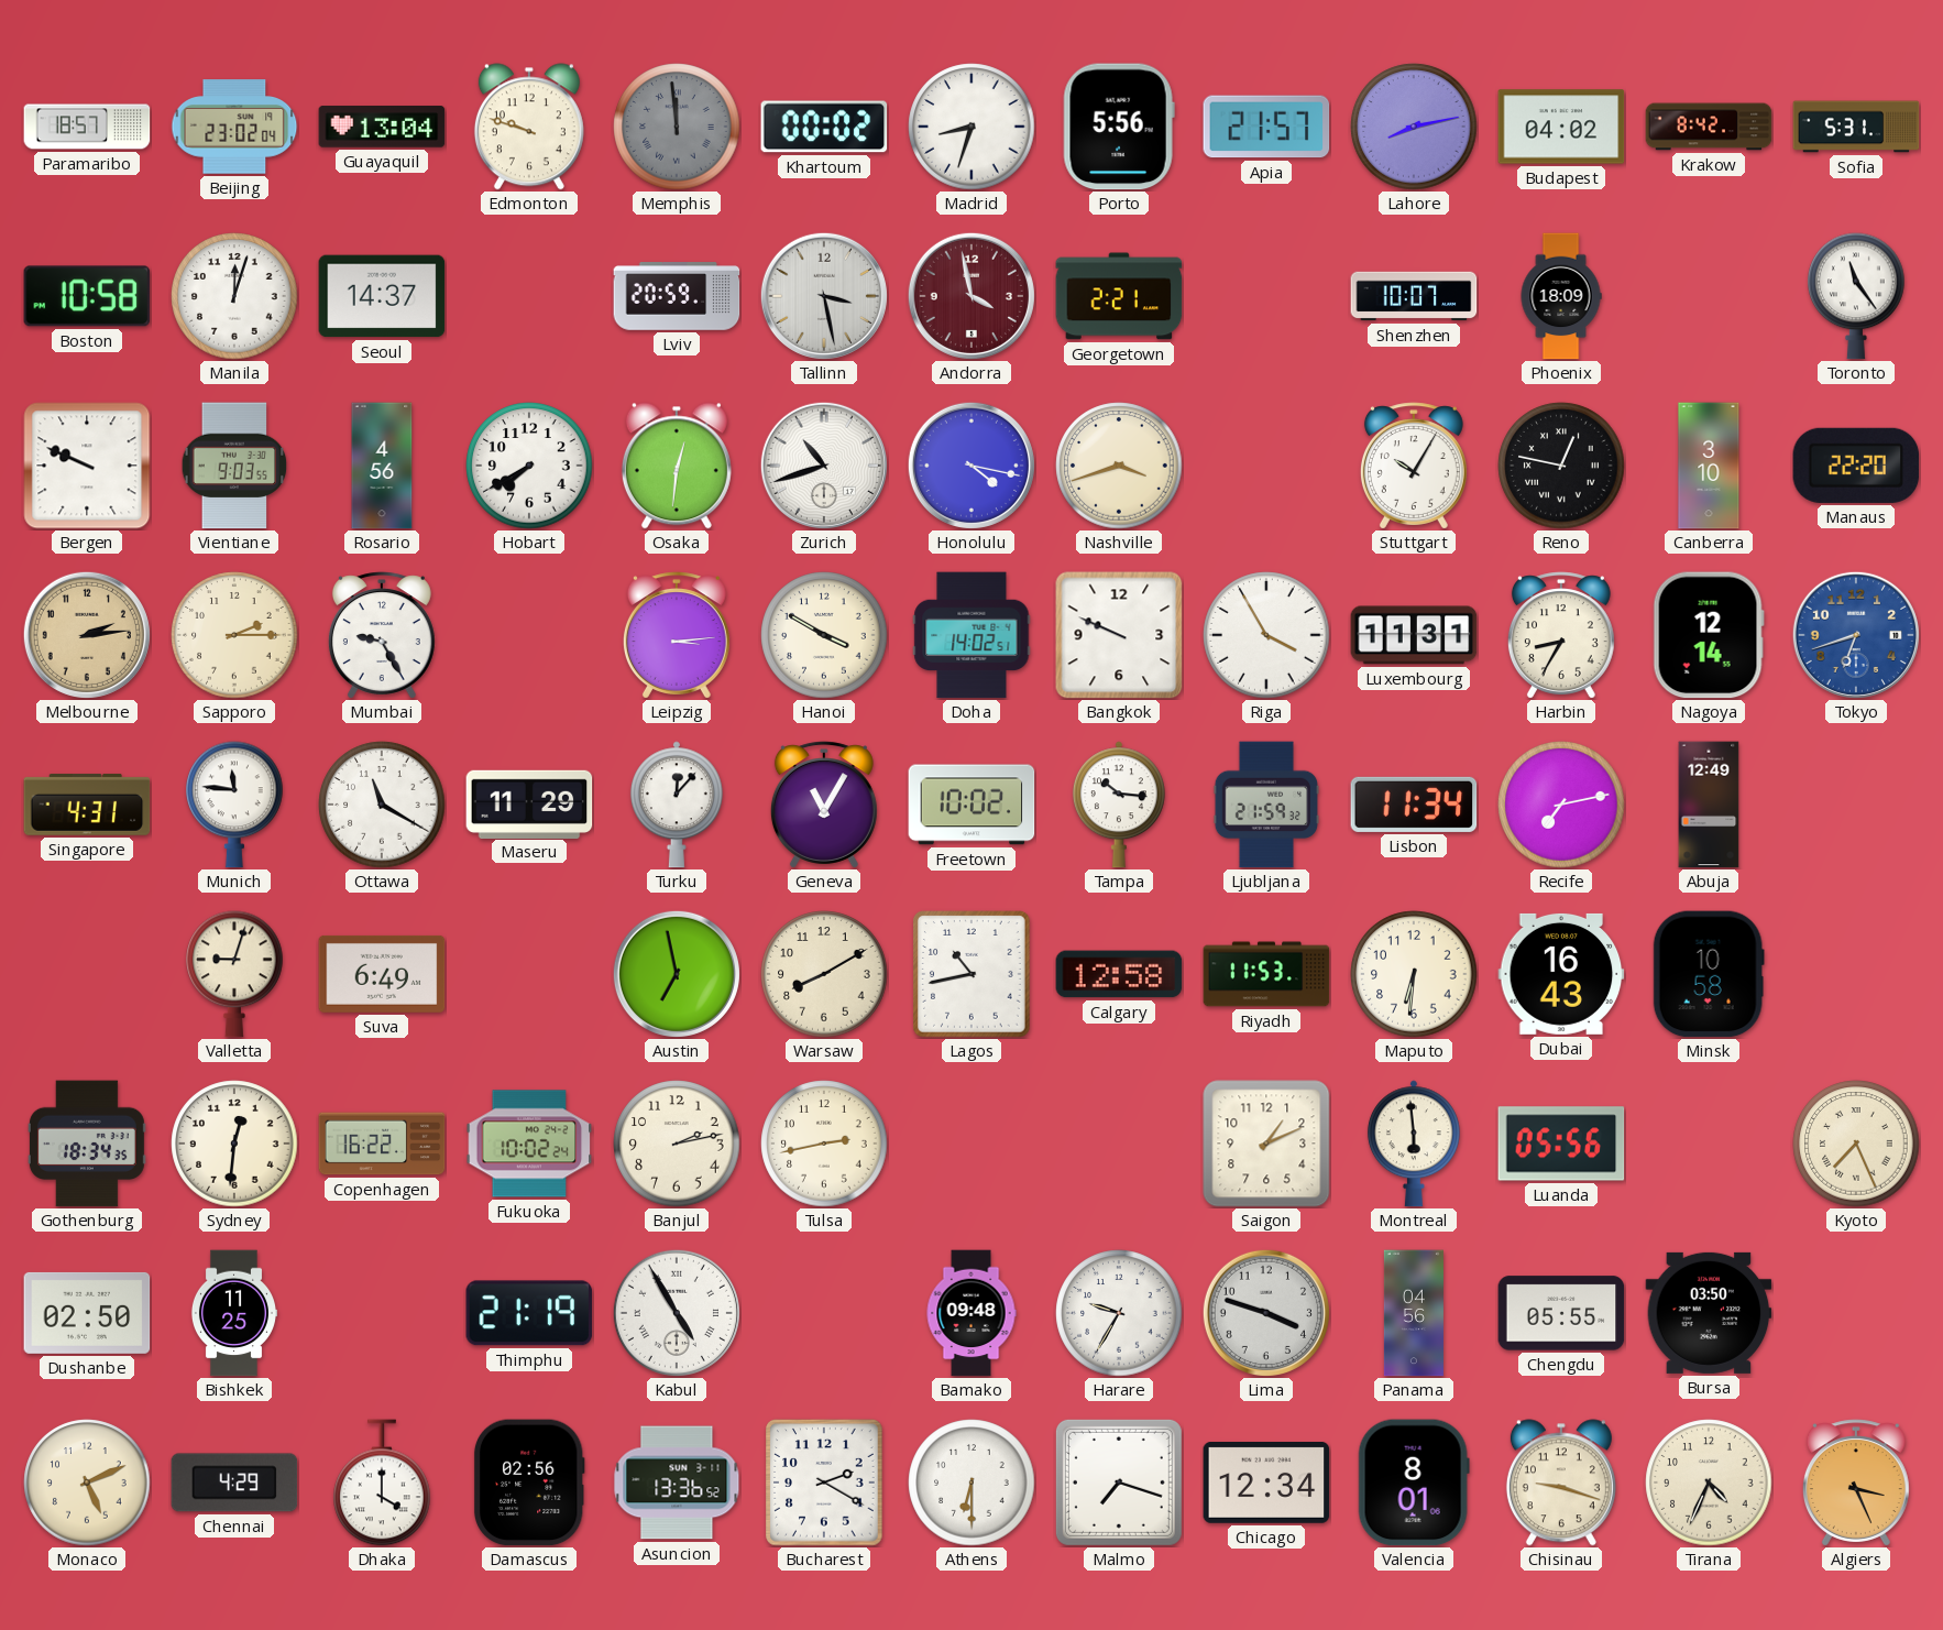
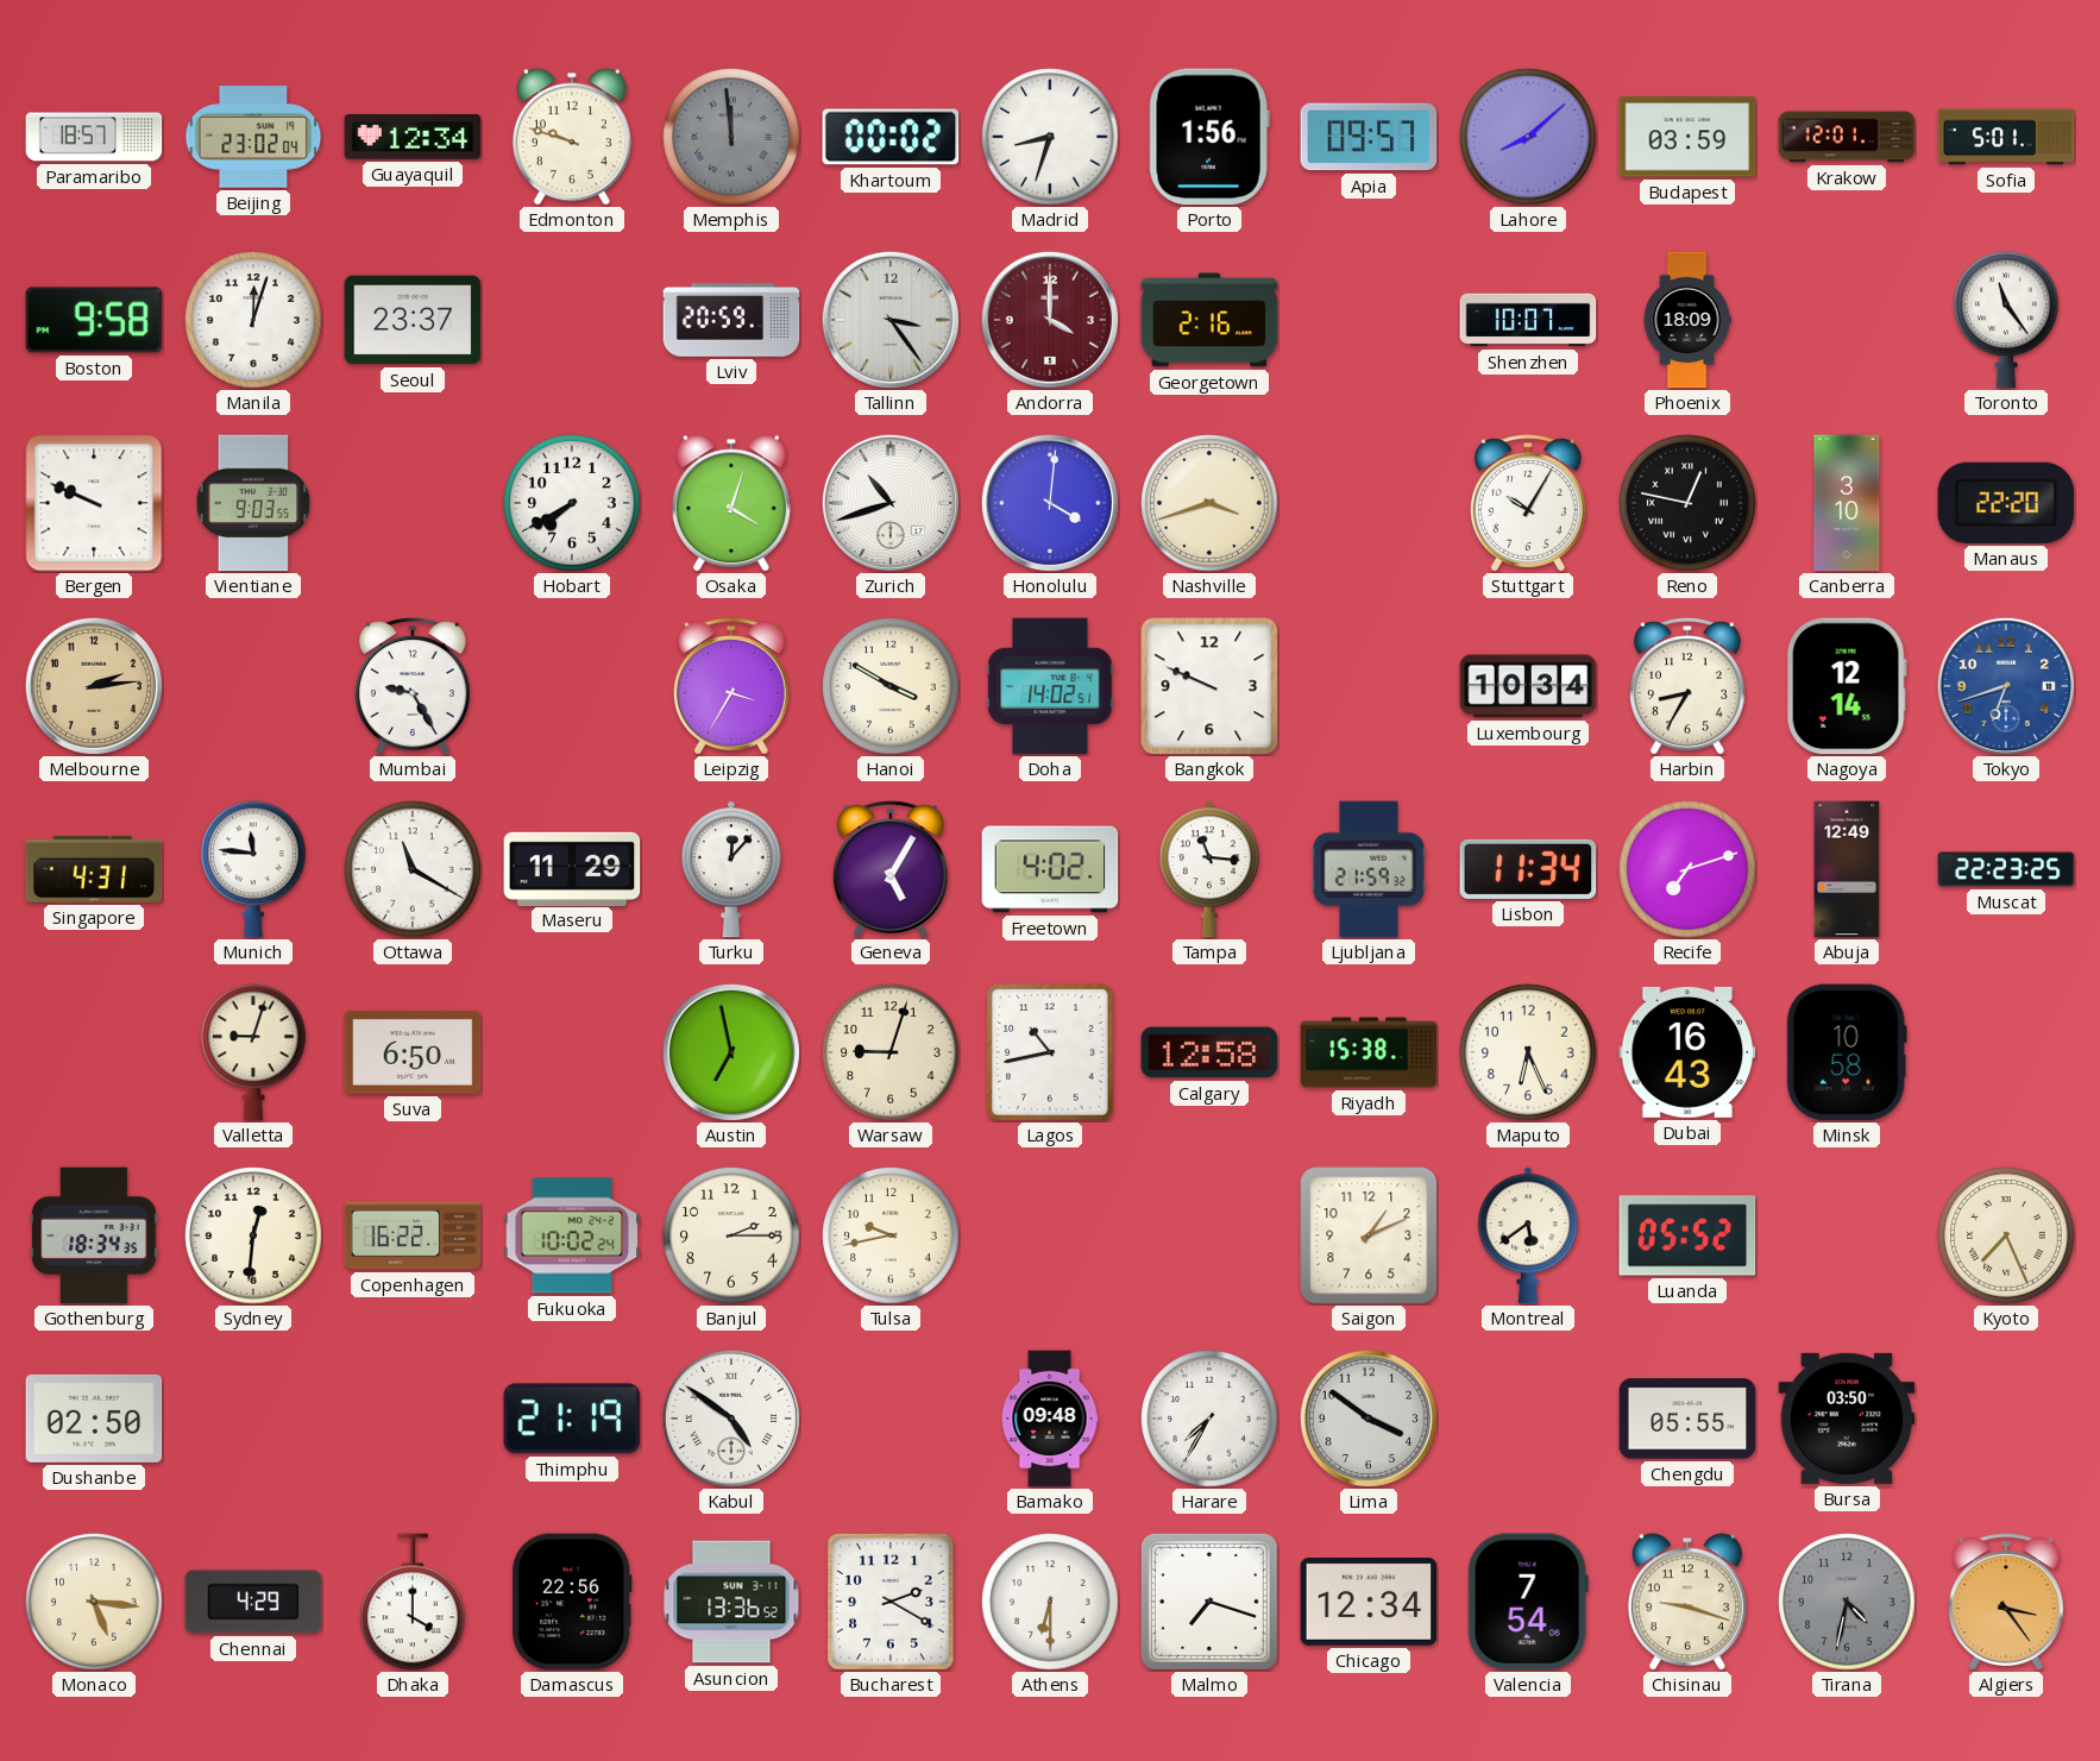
Guayaquil: 13:04 -> 12:34 (413, 137)
Porto: 5:56 -> 1:56 (1209, 137)
Apia: 21:57 -> 09:57 (1369, 137)
Lahore: 8:13 -> 8:08 (1528, 137)
Budapest: 04:02 -> 03:59 (1687, 137)
Krakow: 8:42 -> 12:01 (1847, 137)
Sofia: 5:31 -> 5:01 (2006, 137)
Boston: 10:58 -> 9:58 (94, 320)
Seoul: 14:37 -> 23:37 (413, 320)
Tallinn: 3:28 -> 3:24 (891, 320)
Andorra: 3:58 -> 4:00 (1050, 320)
Georgetown: 2:21 -> 2:16 (1209, 320)
Rosario: 4:56 -> none (382, 466)
Osaka: 12:31 -> 4:03 (731, 503)
Honolulu: 4:17 -> 4:01 (1050, 503)
Sapporo: 2:15 -> none (234, 635)
Leipzig: 3:14 -> 3:35 (731, 686)
Riga: 3:55 -> none (1266, 635)
Luxembourg: 11:31 -> 10:34 (1528, 686)
Geneva: 11:05 -> 5:05 (891, 869)
Freetown: 10:02 -> 4:02 (1050, 869)
Tampa: 10:16 -> 11:16 (1209, 869)
Recife: 7:13 -> 7:12 (1687, 869)
Muscat: none -> 22:23 (2006, 869)
Suva: 6:49 -> 6:50 (413, 1052)
Warsaw: 8:10 -> 9:03 (891, 1052)
Riyadh: 11:53 -> 15:38 (1369, 1052)
Maputo: 6:31 -> 6:26 (1528, 1052)
Banjul: 2:13 -> 2:15 (731, 1235)
Tulsa: 2:43 -> 9:43 (891, 1235)
Montreal: 5:59 -> 5:39 (1528, 1235)
Luanda: 05:56 -> 05:52 (1687, 1235)
Bishkek: 11:25 -> none (233, 1313)
Kabul: 4:55 -> 4:51 (731, 1419)
Harare: 9:35 -> 7:35 (1209, 1419)
Lima: 3:48 -> 3:51 (1369, 1419)
Panama: 04:56 -> none (1414, 1313)
Monaco: 5:11 -> 5:16 (94, 1602)
Damascus: 02:56 -> 22:56 (572, 1602)
Valencia: 8:01 -> 7:54 (1528, 1602)
Tirana: 4:34 -> 4:32 (1847, 1602)
Tirana dial: cream -> grey (1847, 1602)
Algiers: 3:26 -> 3:24 (2006, 1602)
